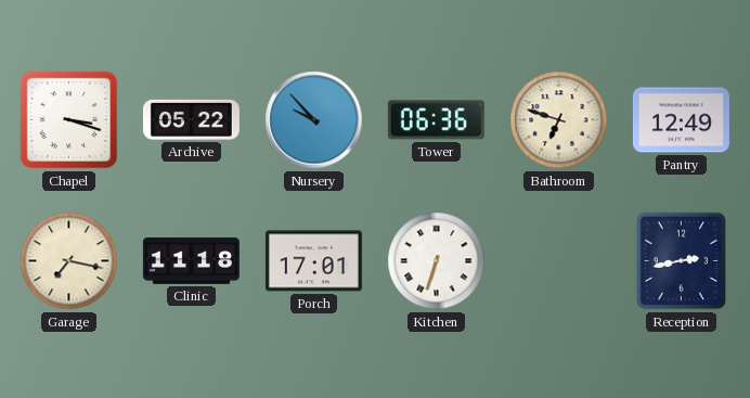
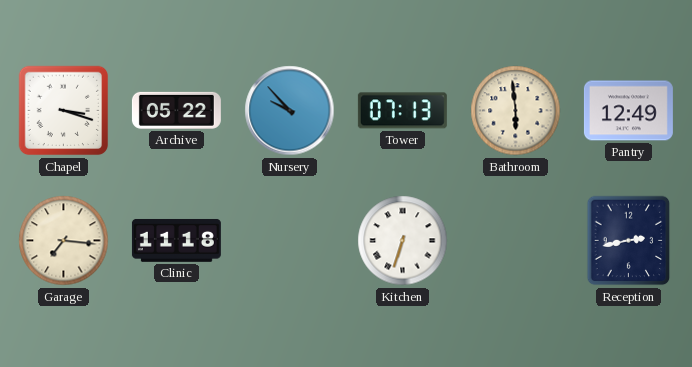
Tower: 06:36 -> 07:13 (402, 111)
Bathroom: 6:48 -> 5:59 (516, 111)
Garage: 7:17 -> 7:16 (64, 241)
Porch: 17:01 -> none (313, 261)
